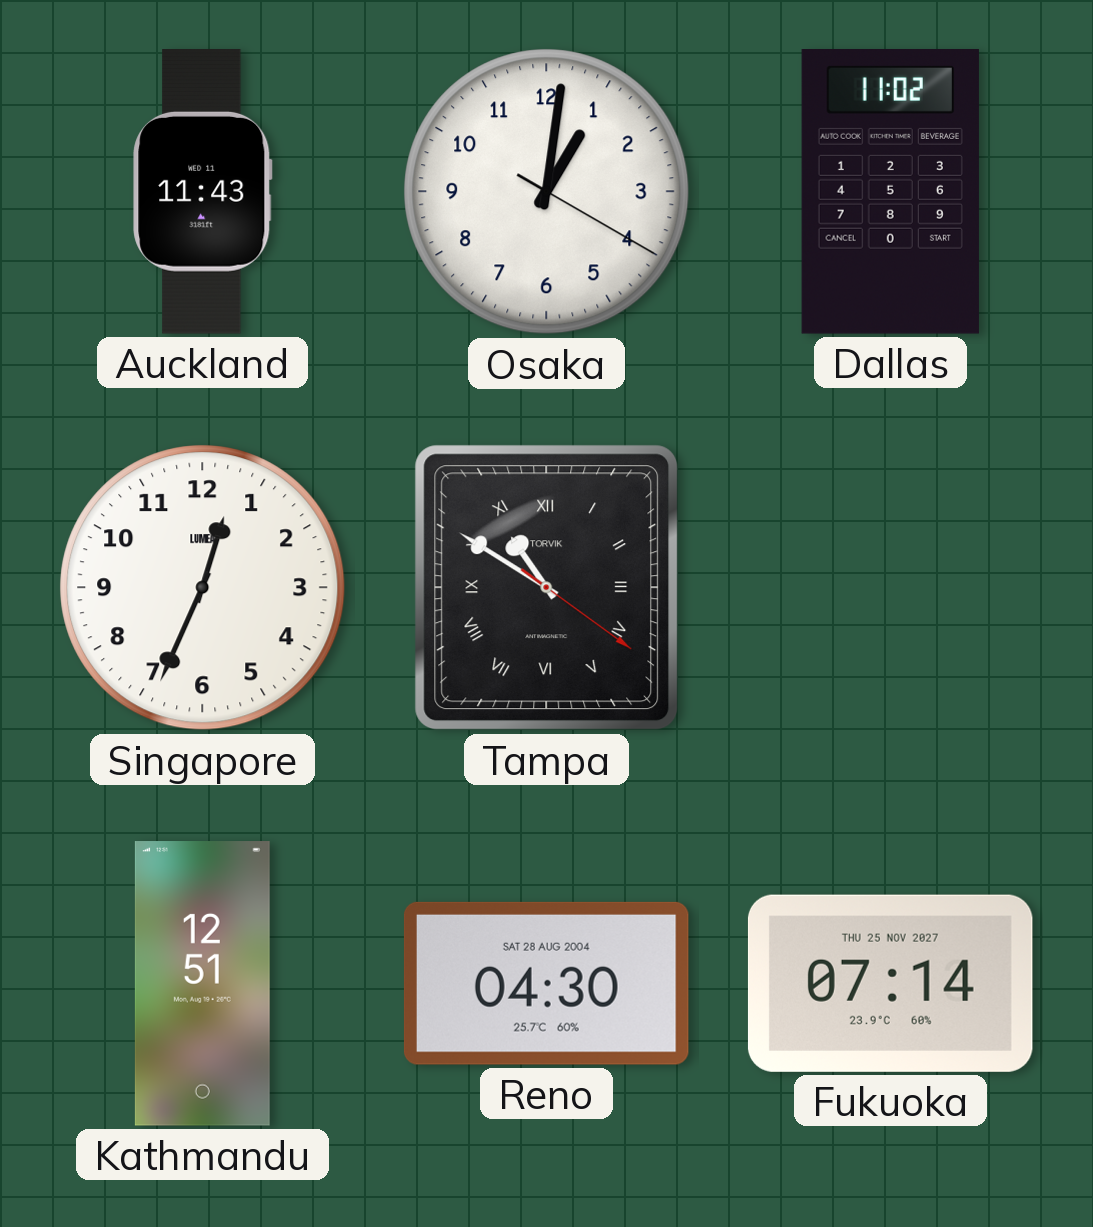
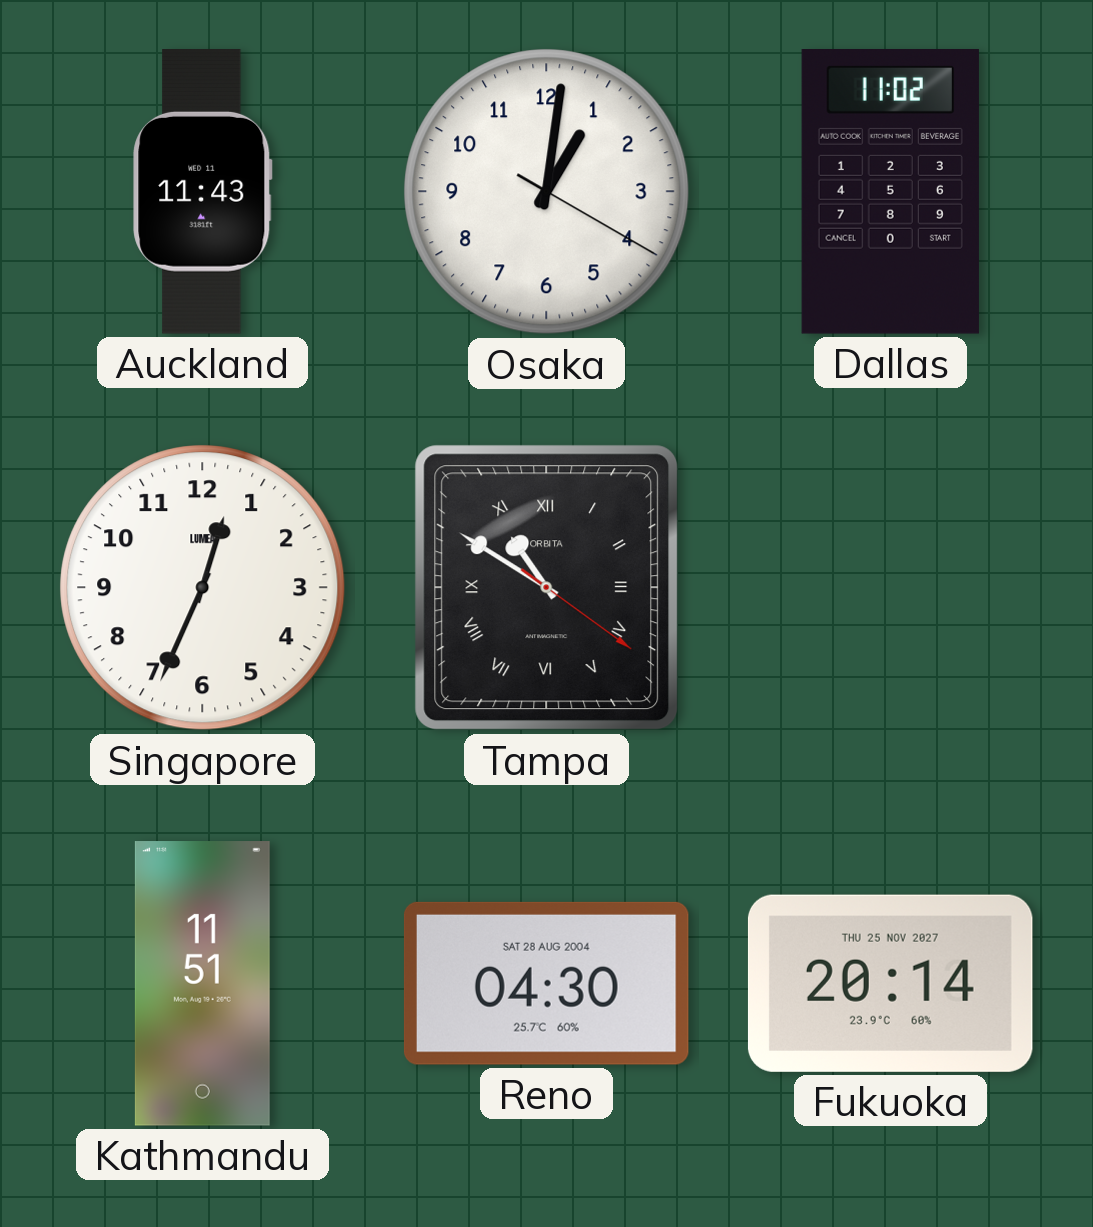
Tampa brand: TORVIK -> ORBITA (547, 588)
Kathmandu: 12:51 -> 11:51 (202, 984)
Fukuoka: 07:14 -> 20:14 (890, 983)
